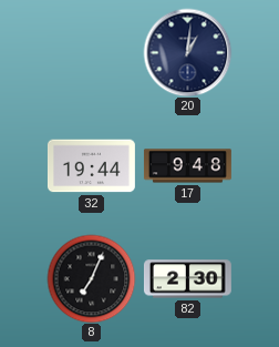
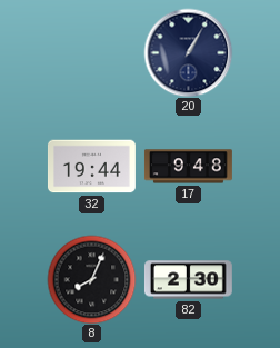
20: 1:01 -> 1:05 (188, 52)
8: 7:04 -> 8:04 (91, 279)
